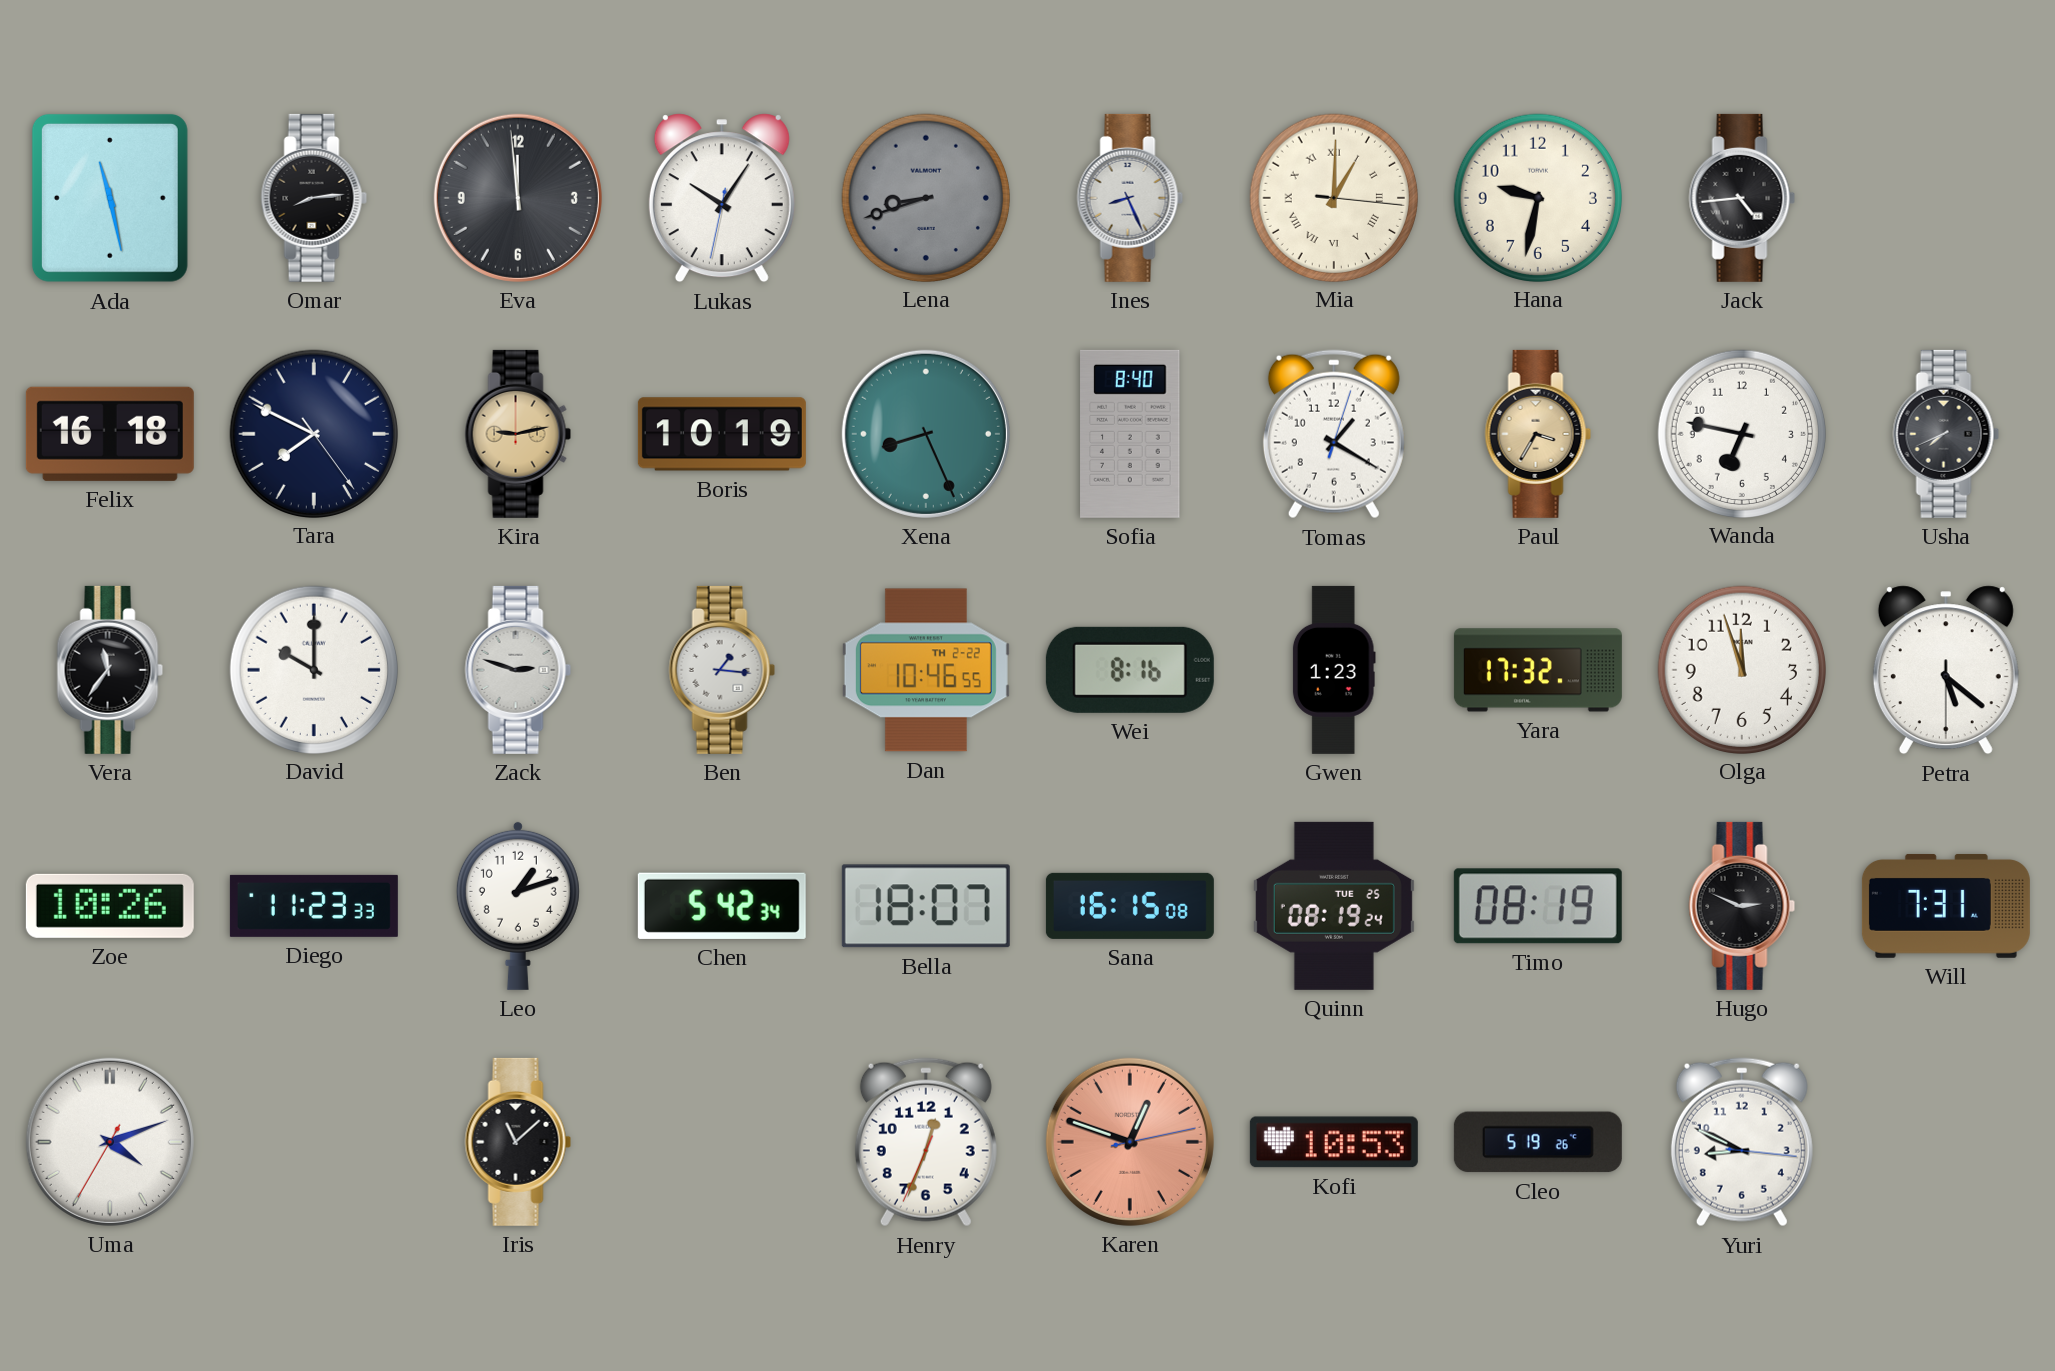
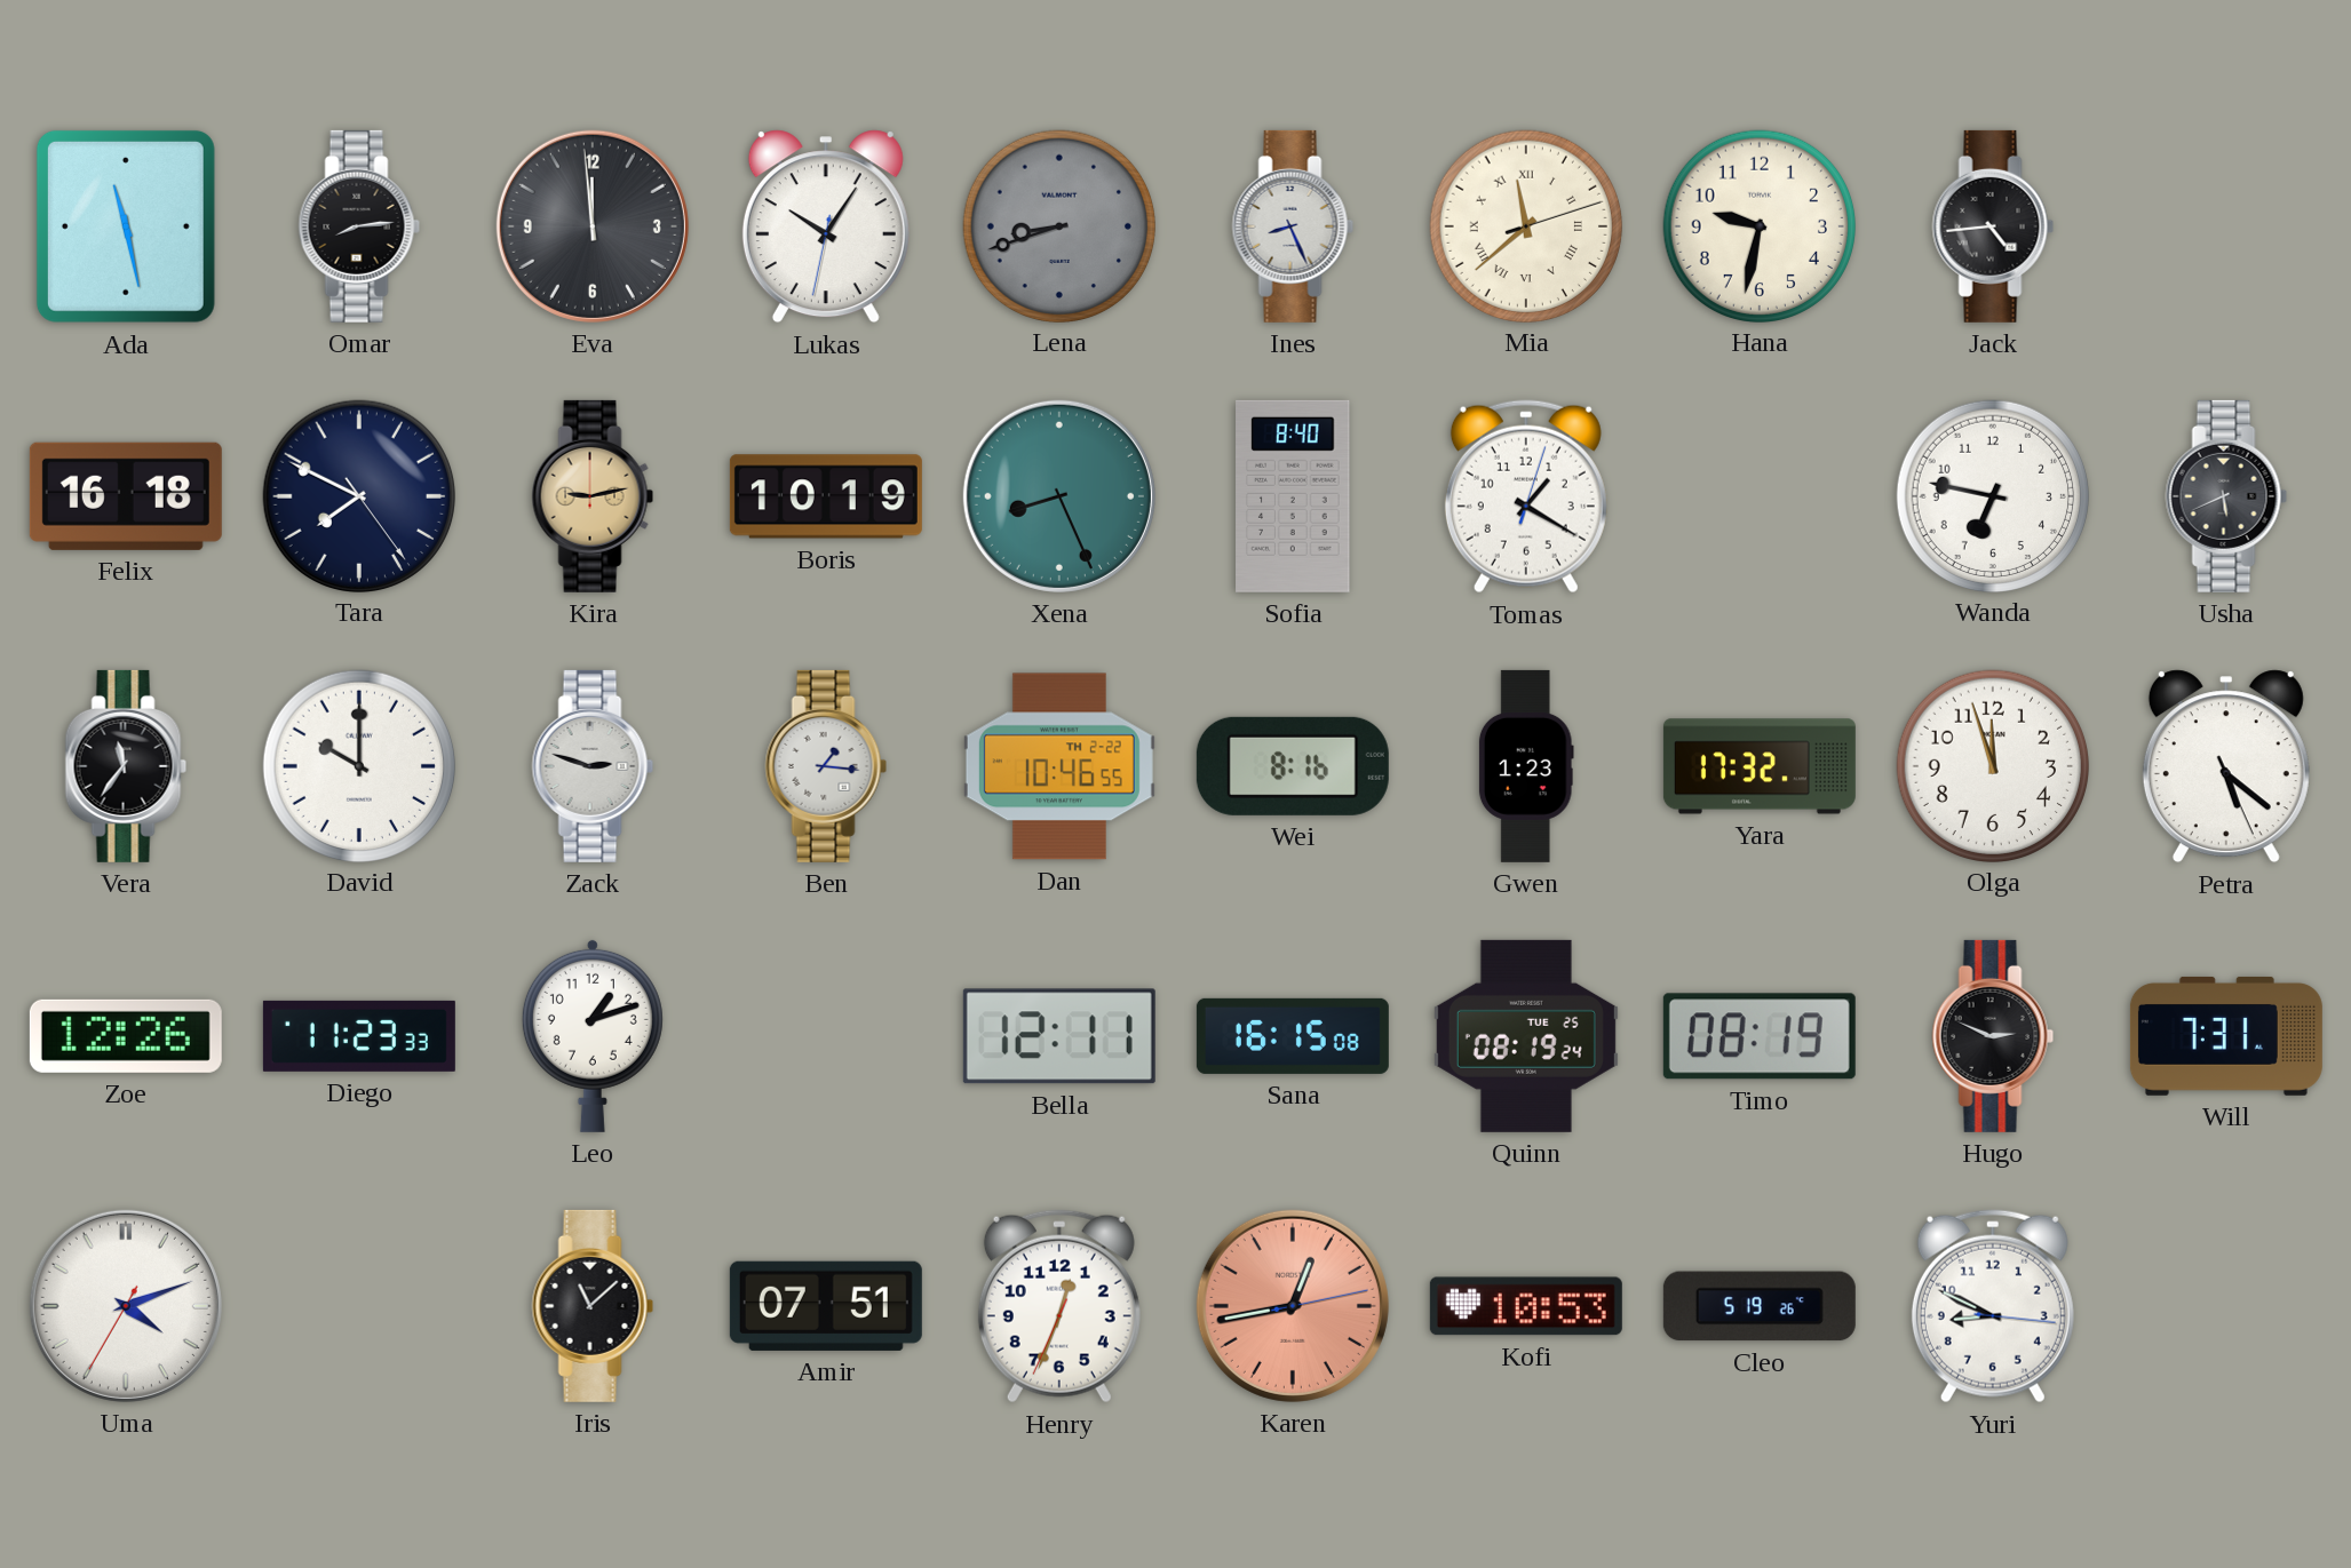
Mia: 1:00 -> 11:38 (1525, 225)
Paul: 3:35 -> none (1538, 434)
Usha: 7:41 -> 5:41 (2226, 496)
Petra: 5:21:30 -> 5:21:26 (2226, 766)
Zoe: 10:26 -> 12:26 (126, 1036)
Chen: 5:42 -> none (722, 906)
Bella: 18:07 -> 12:11 (1059, 1036)
Amir: none -> 07:51 (826, 1306)
Karen: 12:48 -> 12:43 (1293, 1306)
